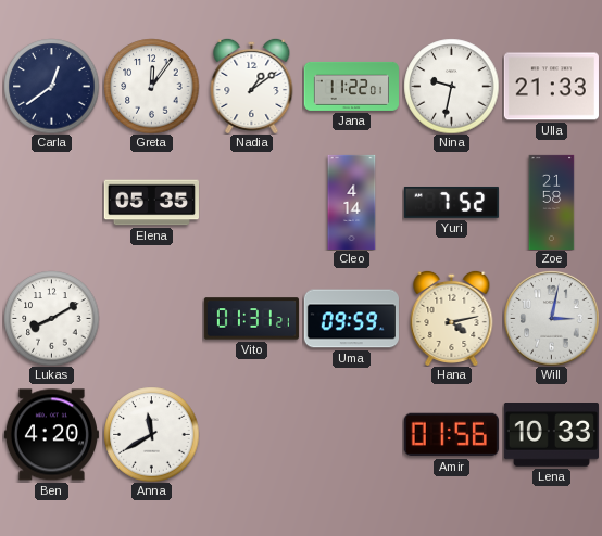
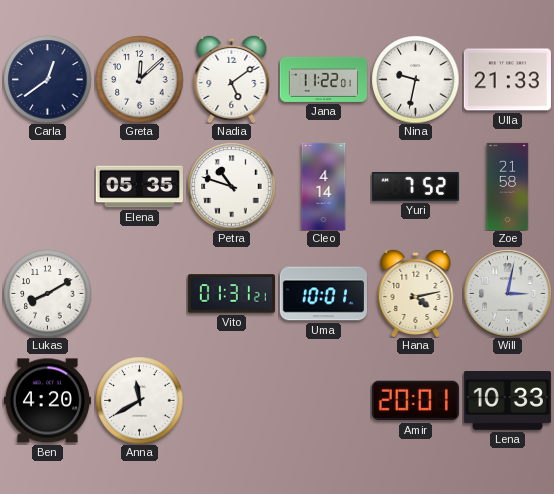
Greta: 12:06 -> 12:08 (139, 79)
Nadia: 1:09 -> 5:09 (232, 79)
Petra: none -> 10:48 (231, 186)
Uma: 09:59 -> 10:01 (323, 294)
Amir: 01:56 -> 20:01 (415, 401)
